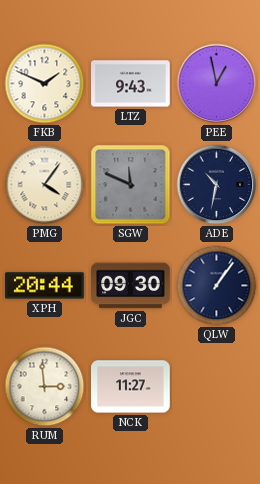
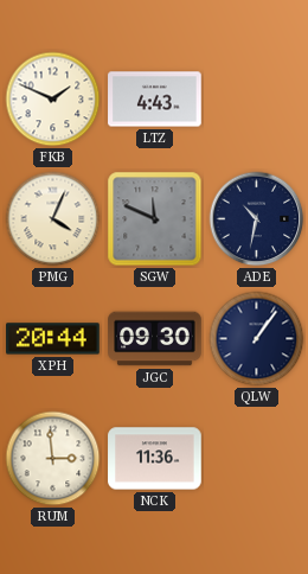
LTZ: 9:43 -> 4:43 (155, 100)
PEE: 12:58 -> none (217, 84)
PMG: 4:06 -> 4:04 (53, 219)
NCK: 11:27 -> 11:36 (155, 459)
